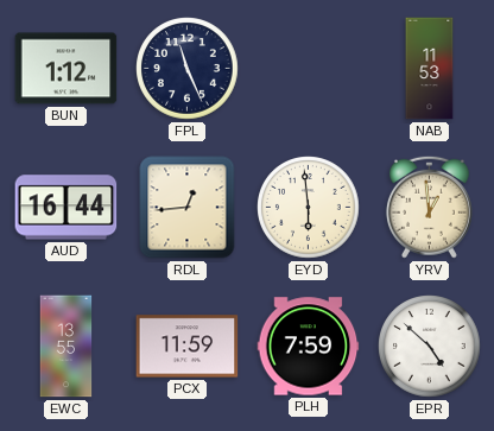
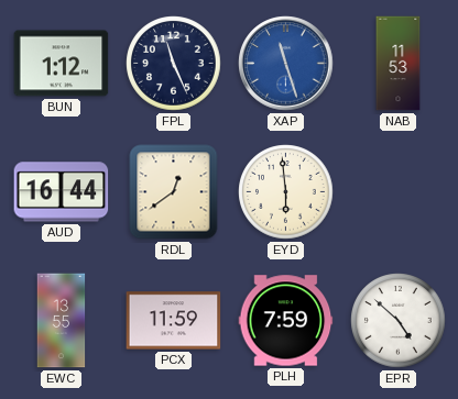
XAP: none -> 11:27 (286, 64)
RDL: 12:44 -> 12:39 (174, 192)
YRV: 12:59 -> none (429, 207)
